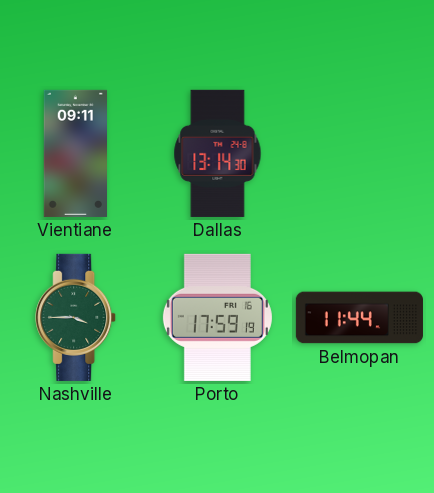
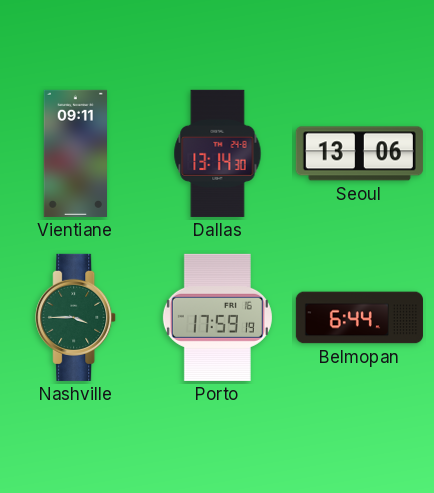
Seoul: none -> 13:06 (359, 154)
Belmopan: 11:44 -> 6:44 (359, 318)
